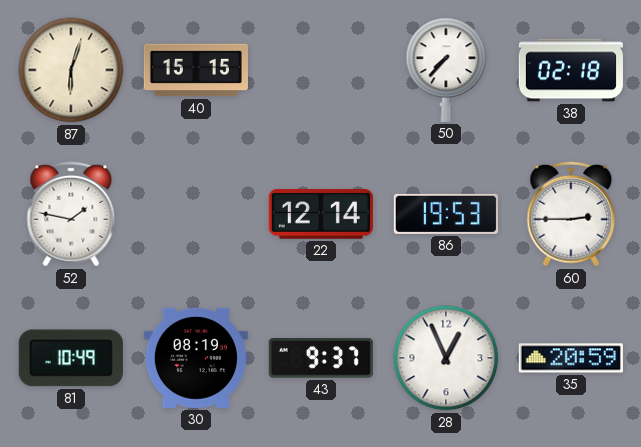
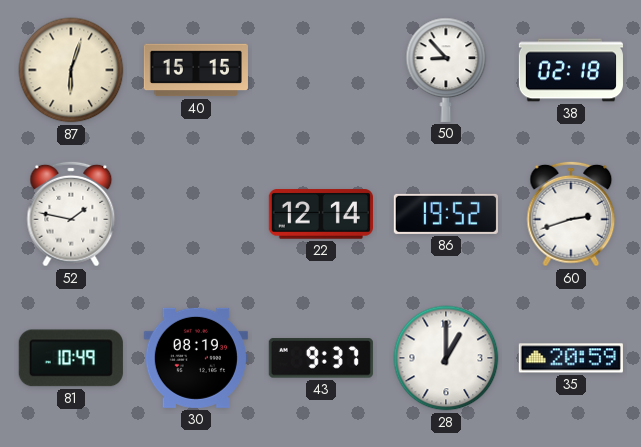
50: 7:37 -> 8:53 (446, 70)
86: 19:53 -> 19:52 (446, 214)
60: 2:45 -> 2:42 (571, 214)
28: 12:56 -> 1:00 (446, 358)
